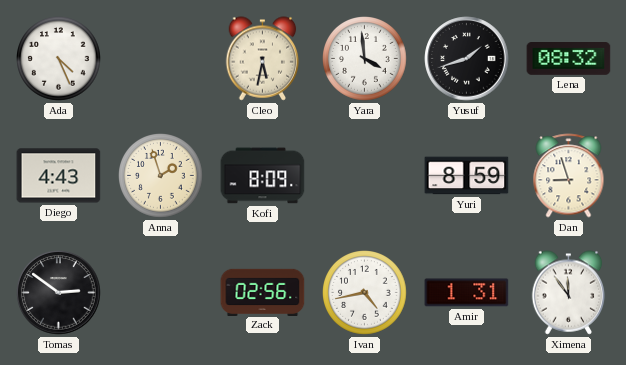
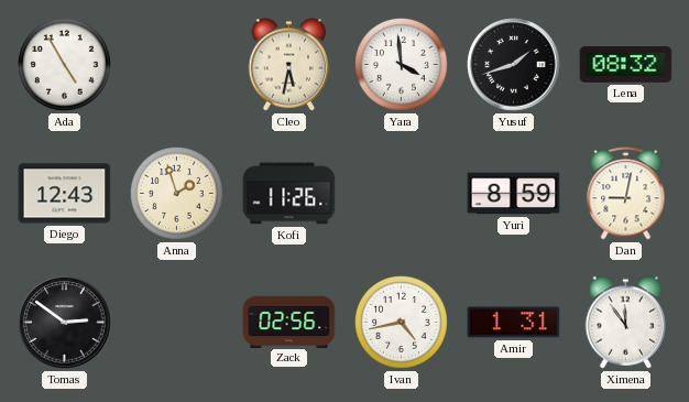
Ada: 4:26 -> 4:55 (65, 65)
Diego: 4:43 -> 12:43 (65, 194)
Kofi: 8:09 -> 11:26 (289, 194)
Dan: 8:57 -> 9:02 (626, 194)
